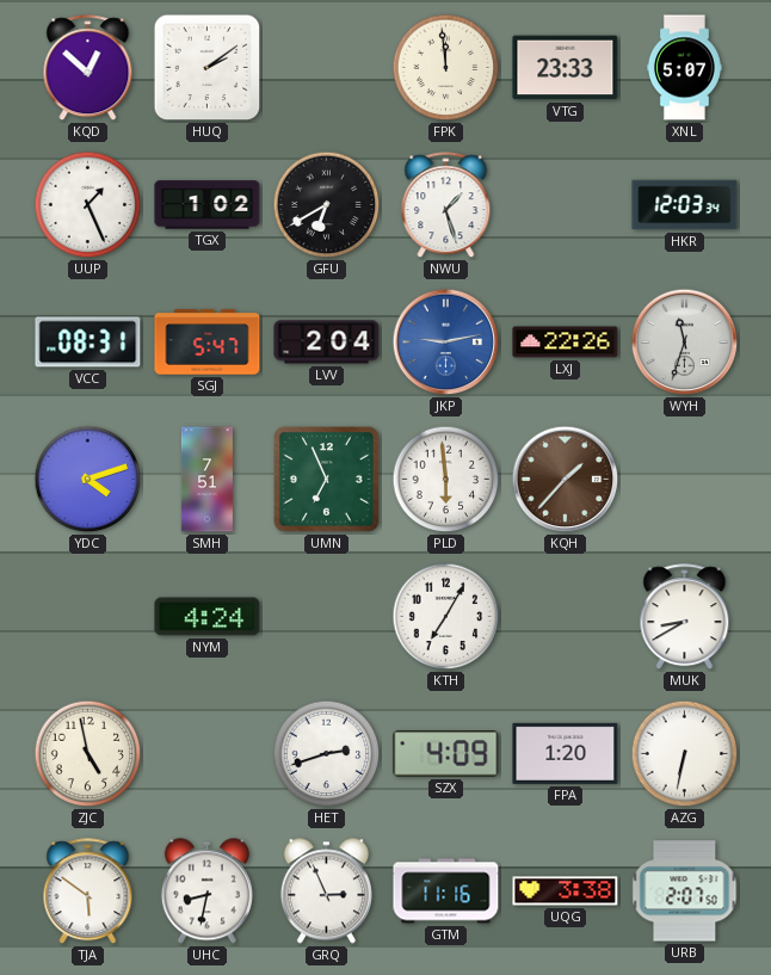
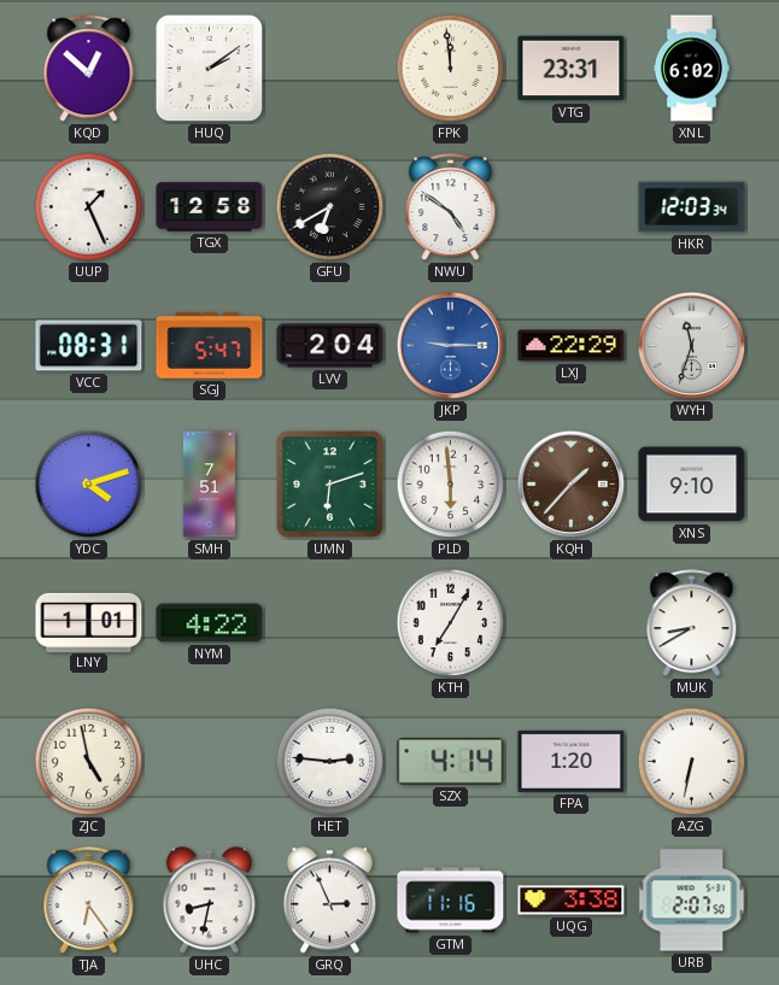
VTG: 23:33 -> 23:31 (572, 69)
XNL: 5:07 -> 6:02 (691, 69)
TGX: 1:02 -> 12:58 (210, 207)
NWU: 1:27 -> 4:51 (451, 207)
JKP: 9:13 -> 9:15 (451, 346)
LXJ: 22:26 -> 22:29 (572, 346)
UMN: 6:56 -> 6:12 (330, 485)
XNS: none -> 9:10 (692, 485)
LNY: none -> 1:01 (89, 622)
NYM: 4:24 -> 4:22 (210, 623)
HET: 2:42 -> 2:46 (330, 762)
SZX: 4:09 -> 4:14 (451, 762)
TJA: 5:51 -> 6:24 (89, 901)
